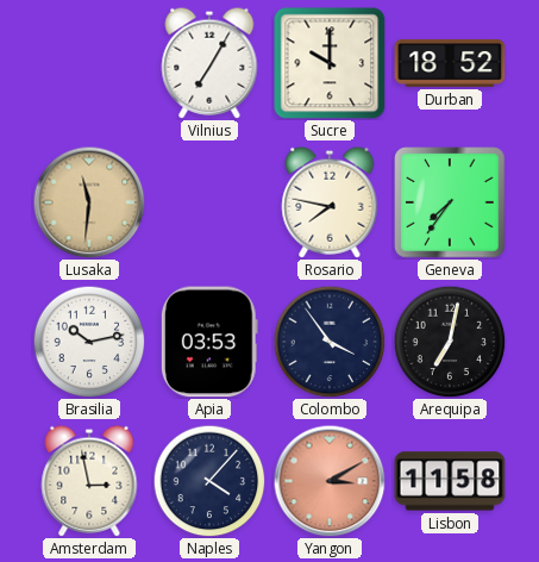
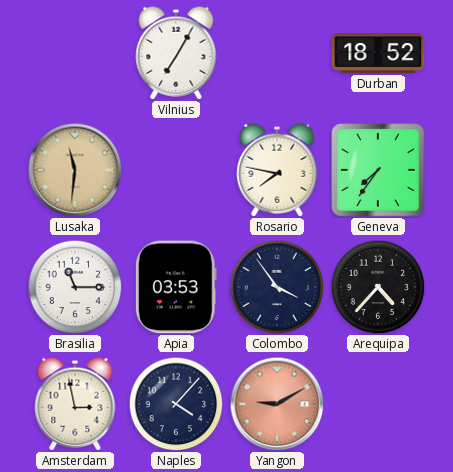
Sucre: 10:00 -> none (330, 63)
Brasilia: 10:13 -> 11:15 (75, 287)
Arequipa: 7:02 -> 4:37 (378, 287)
Yangon: 3:10 -> 9:10 (277, 404)
Lisbon: 11:58 -> none (450, 481)
